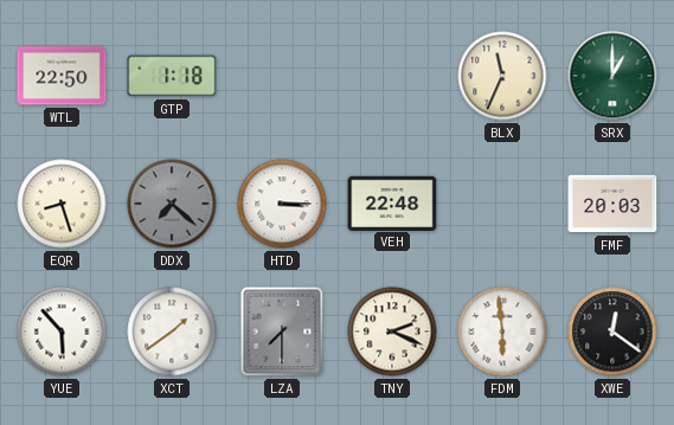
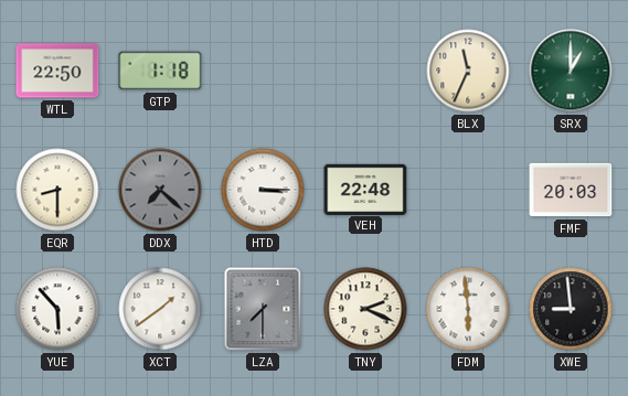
EQR: 8:27 -> 8:30 (57, 190)
XWE: 12:21 -> 8:59 (571, 309)
